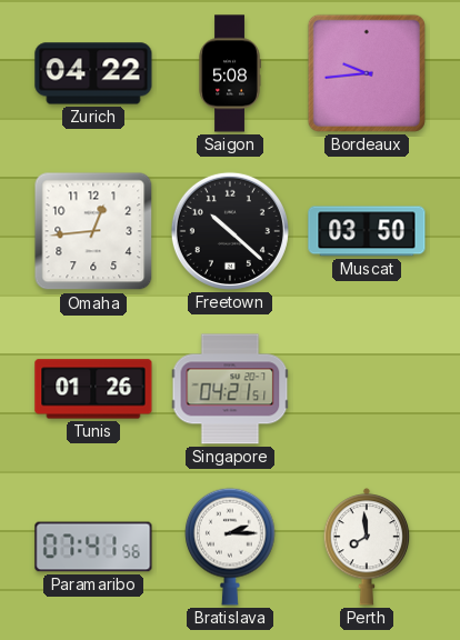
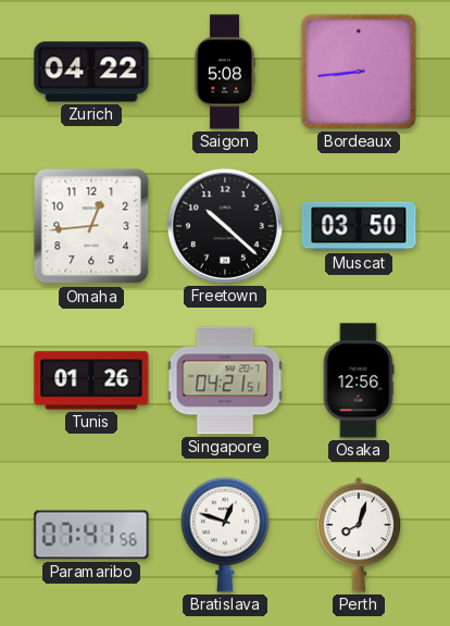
Bordeaux: 9:44 -> 8:44 (359, 72)
Osaka: none -> 12:56 (359, 380)
Bratislava: 2:15 -> 12:48 (226, 535)
Perth: 7:59 -> 8:03 (359, 535)
